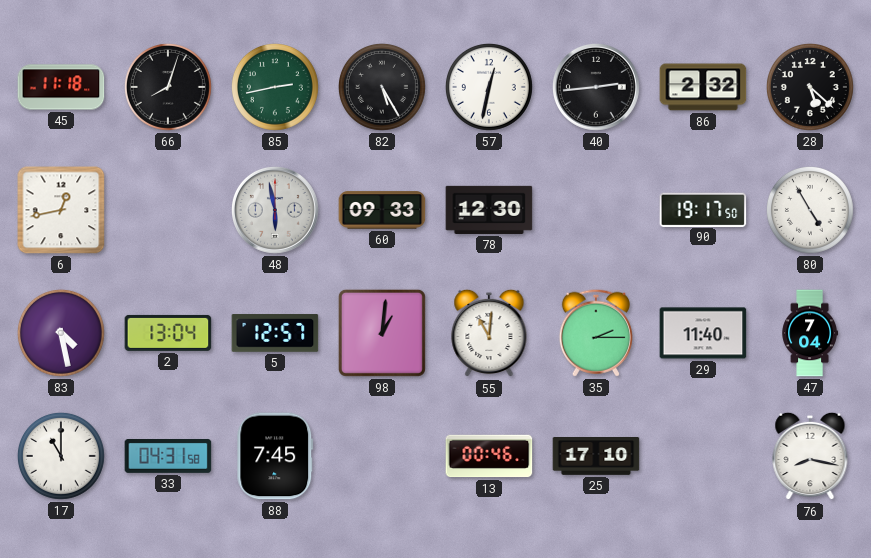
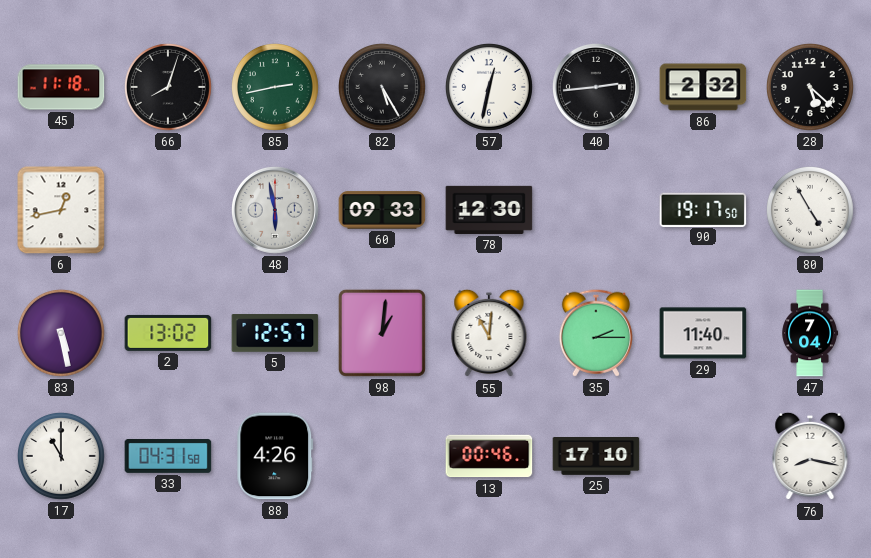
83: 4:28 -> 5:28 (61, 333)
2: 13:04 -> 13:02 (168, 333)
88: 7:45 -> 4:26 (275, 456)
